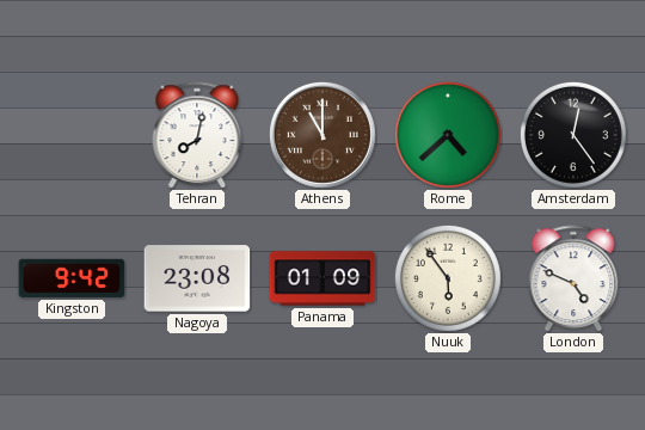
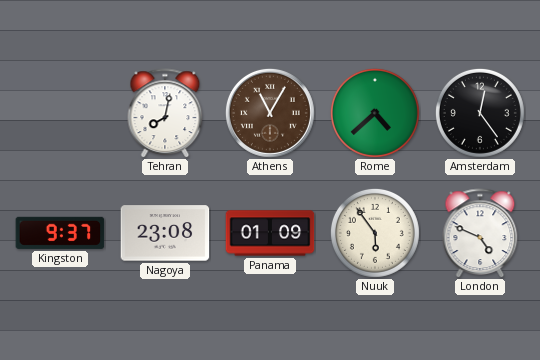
Athens: 11:00 -> 11:05 (270, 113)
Kingston: 9:42 -> 9:37 (60, 233)
